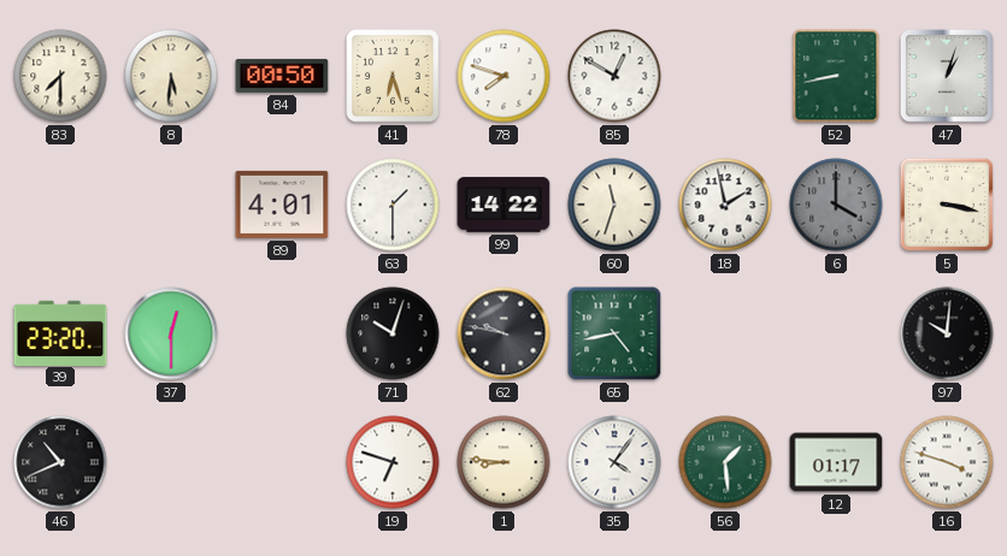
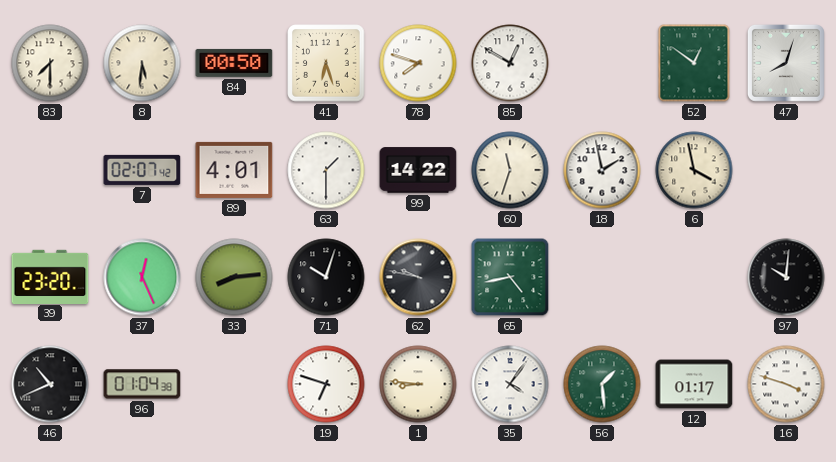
52: 8:43 -> 12:51 (694, 63)
47: 1:03 -> 8:03 (786, 63)
7: none -> 02:07 (142, 170)
6: 4:00 -> 3:58 (694, 170)
6 dial: grey -> cream (694, 170)
5: 3:17 -> none (947, 205)
37: 12:30 -> 12:26 (142, 277)
33: none -> 8:14 (234, 277)
96: none -> 01:04 (142, 384)
